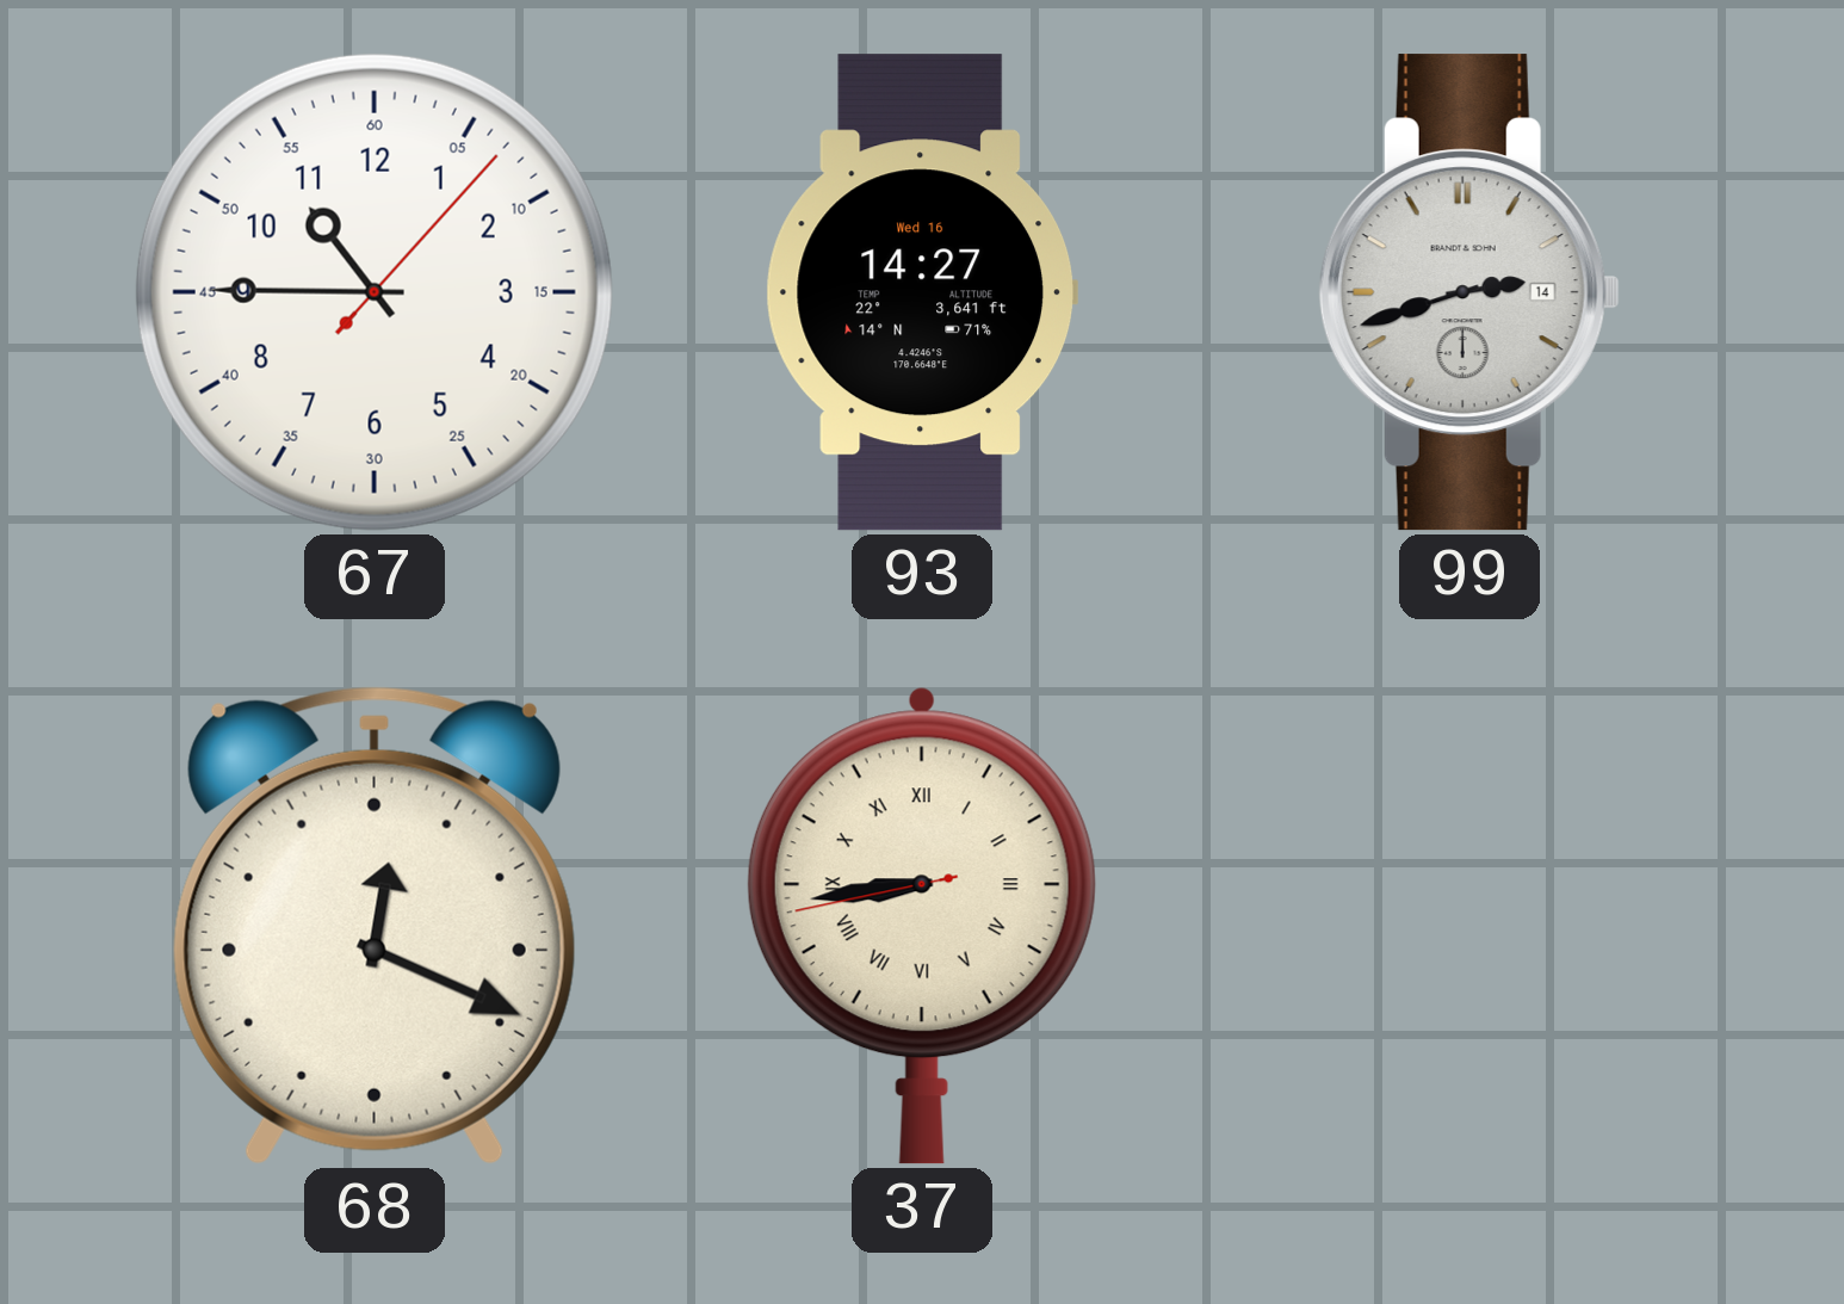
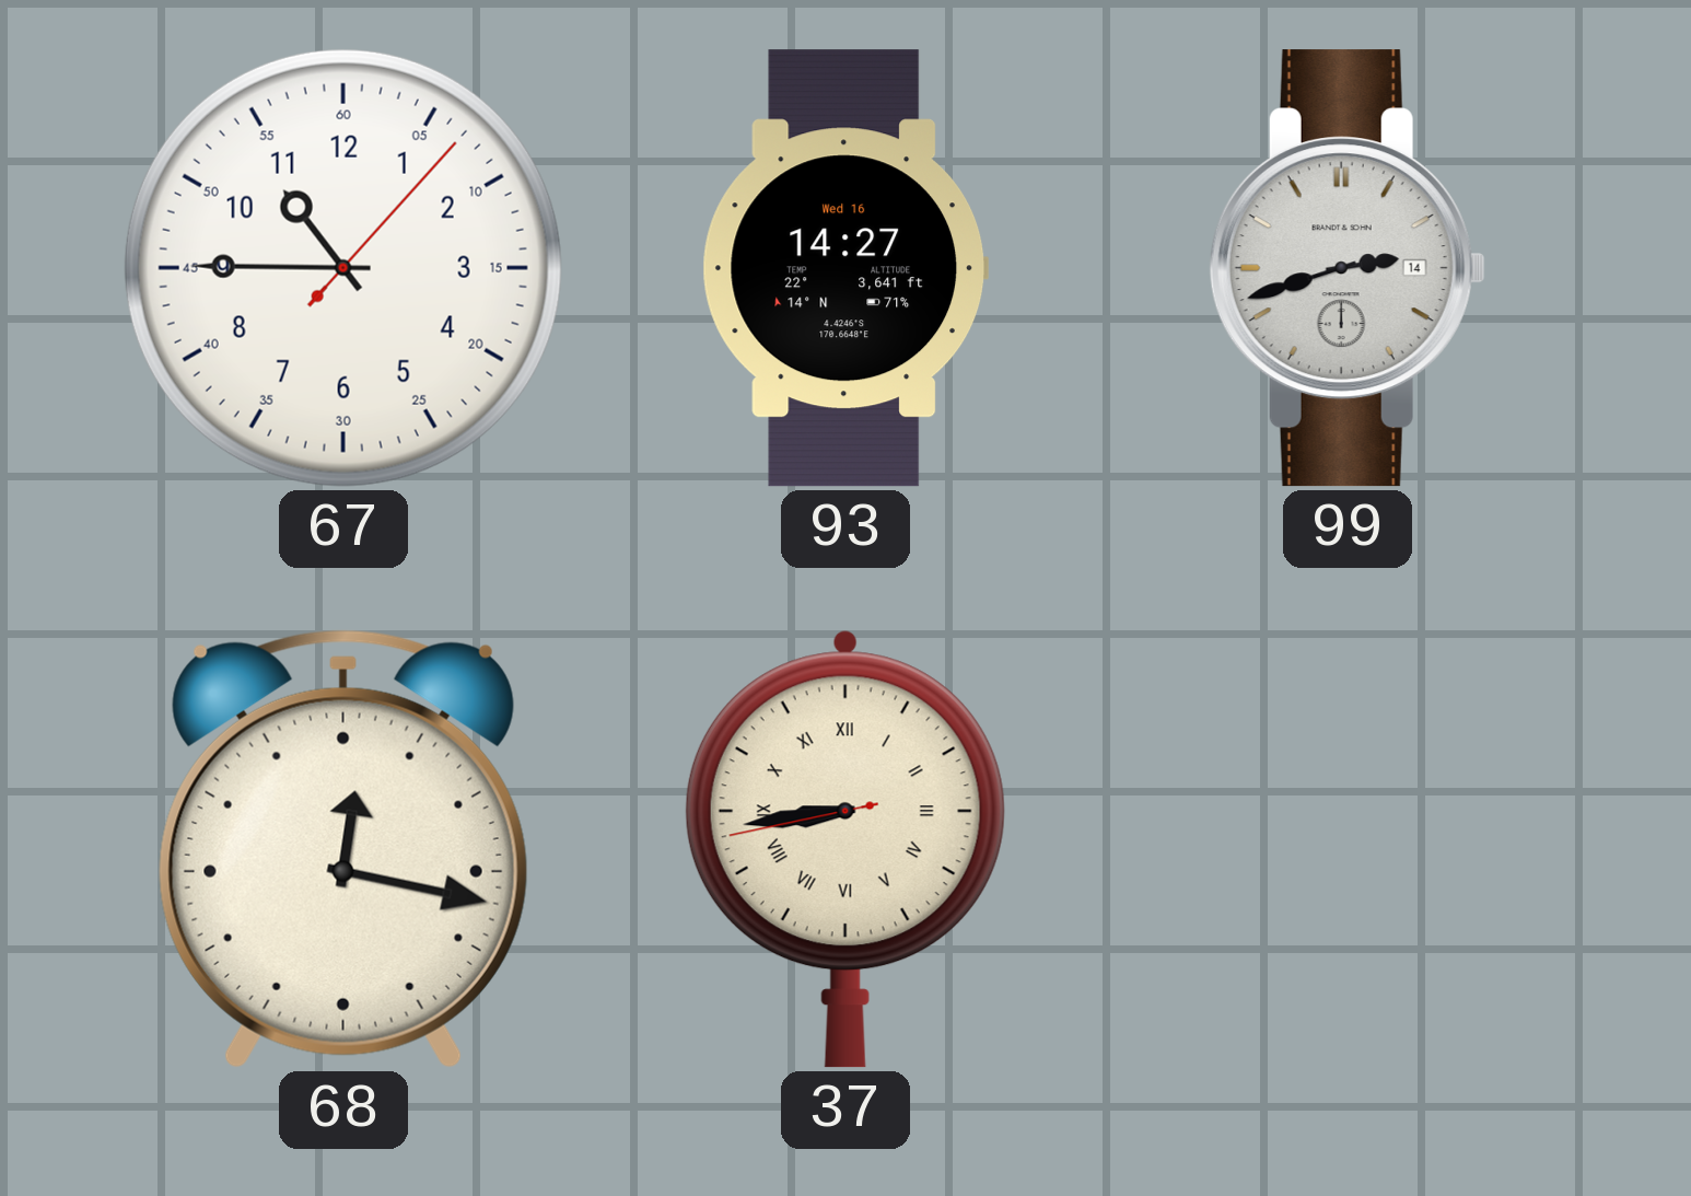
68: 12:19 -> 12:17 (343, 849)
